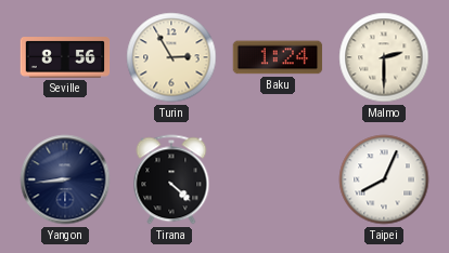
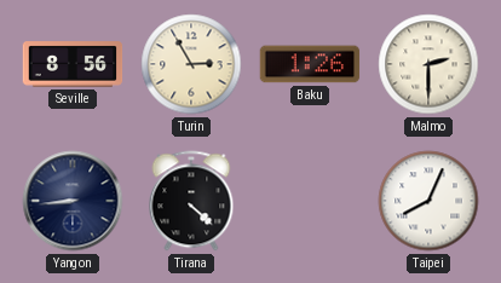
Baku: 1:24 -> 1:26 (310, 64)
